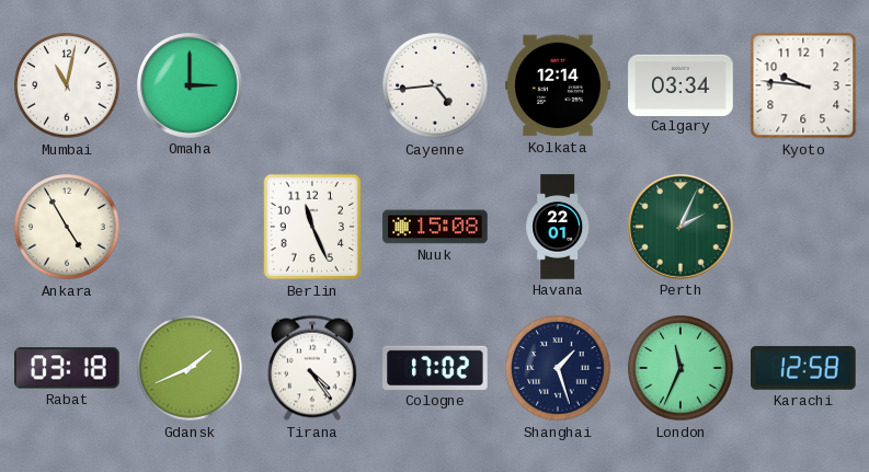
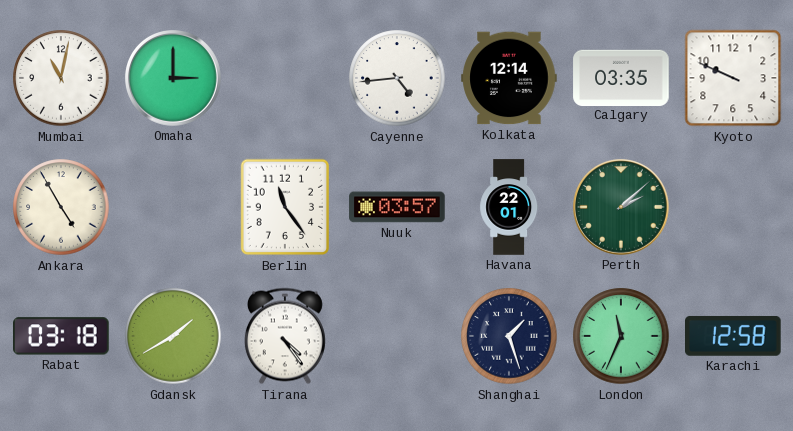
Calgary: 03:34 -> 03:35 (621, 77)
Kyoto: 9:46 -> 9:49 (733, 78)
Berlin: 11:26 -> 11:24 (284, 207)
Nuuk: 15:08 -> 03:57 (397, 207)
Perth: 2:04 -> 2:08 (622, 208)
Gdansk: 1:41 -> 1:40 (173, 336)
Cologne: 17:02 -> none (435, 368)
